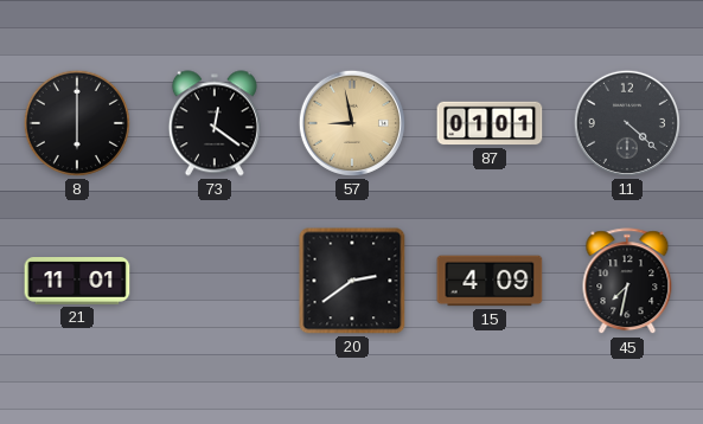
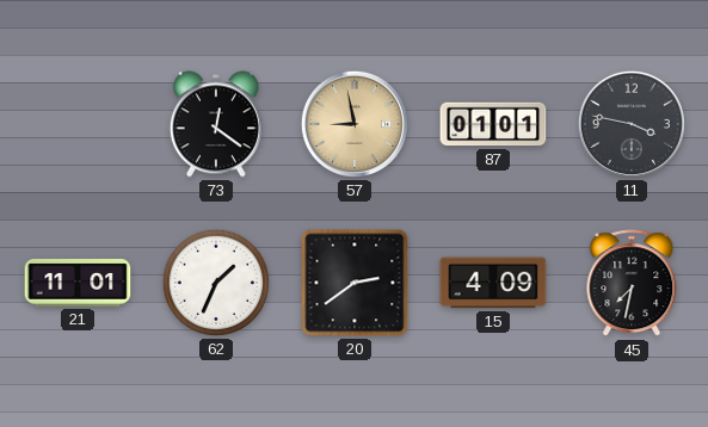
8: 6:00 -> none (77, 123)
11: 4:22 -> 3:47 (632, 124)
62: none -> 1:34 (216, 283)
